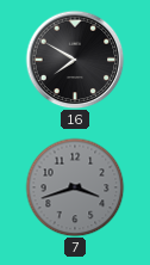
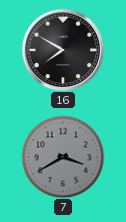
7: 3:42 -> 3:40 (63, 157)
